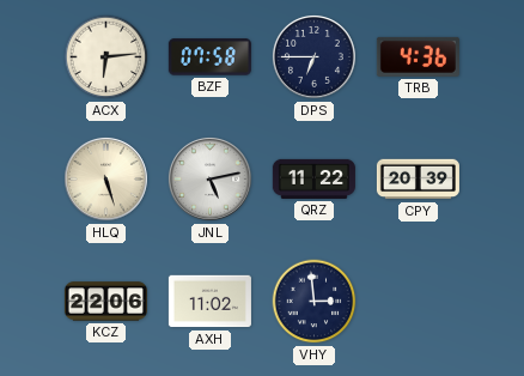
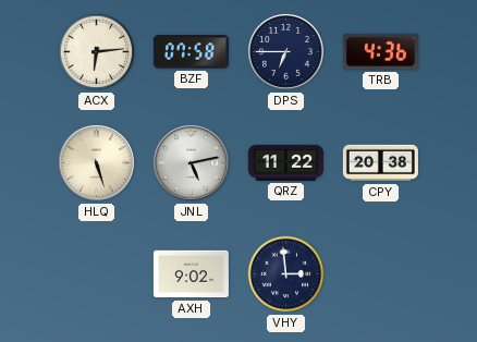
CPY: 20:39 -> 20:38 (380, 163)
KCZ: 22:06 -> none (105, 302)
AXH: 11:02 -> 9:02 (191, 274)
